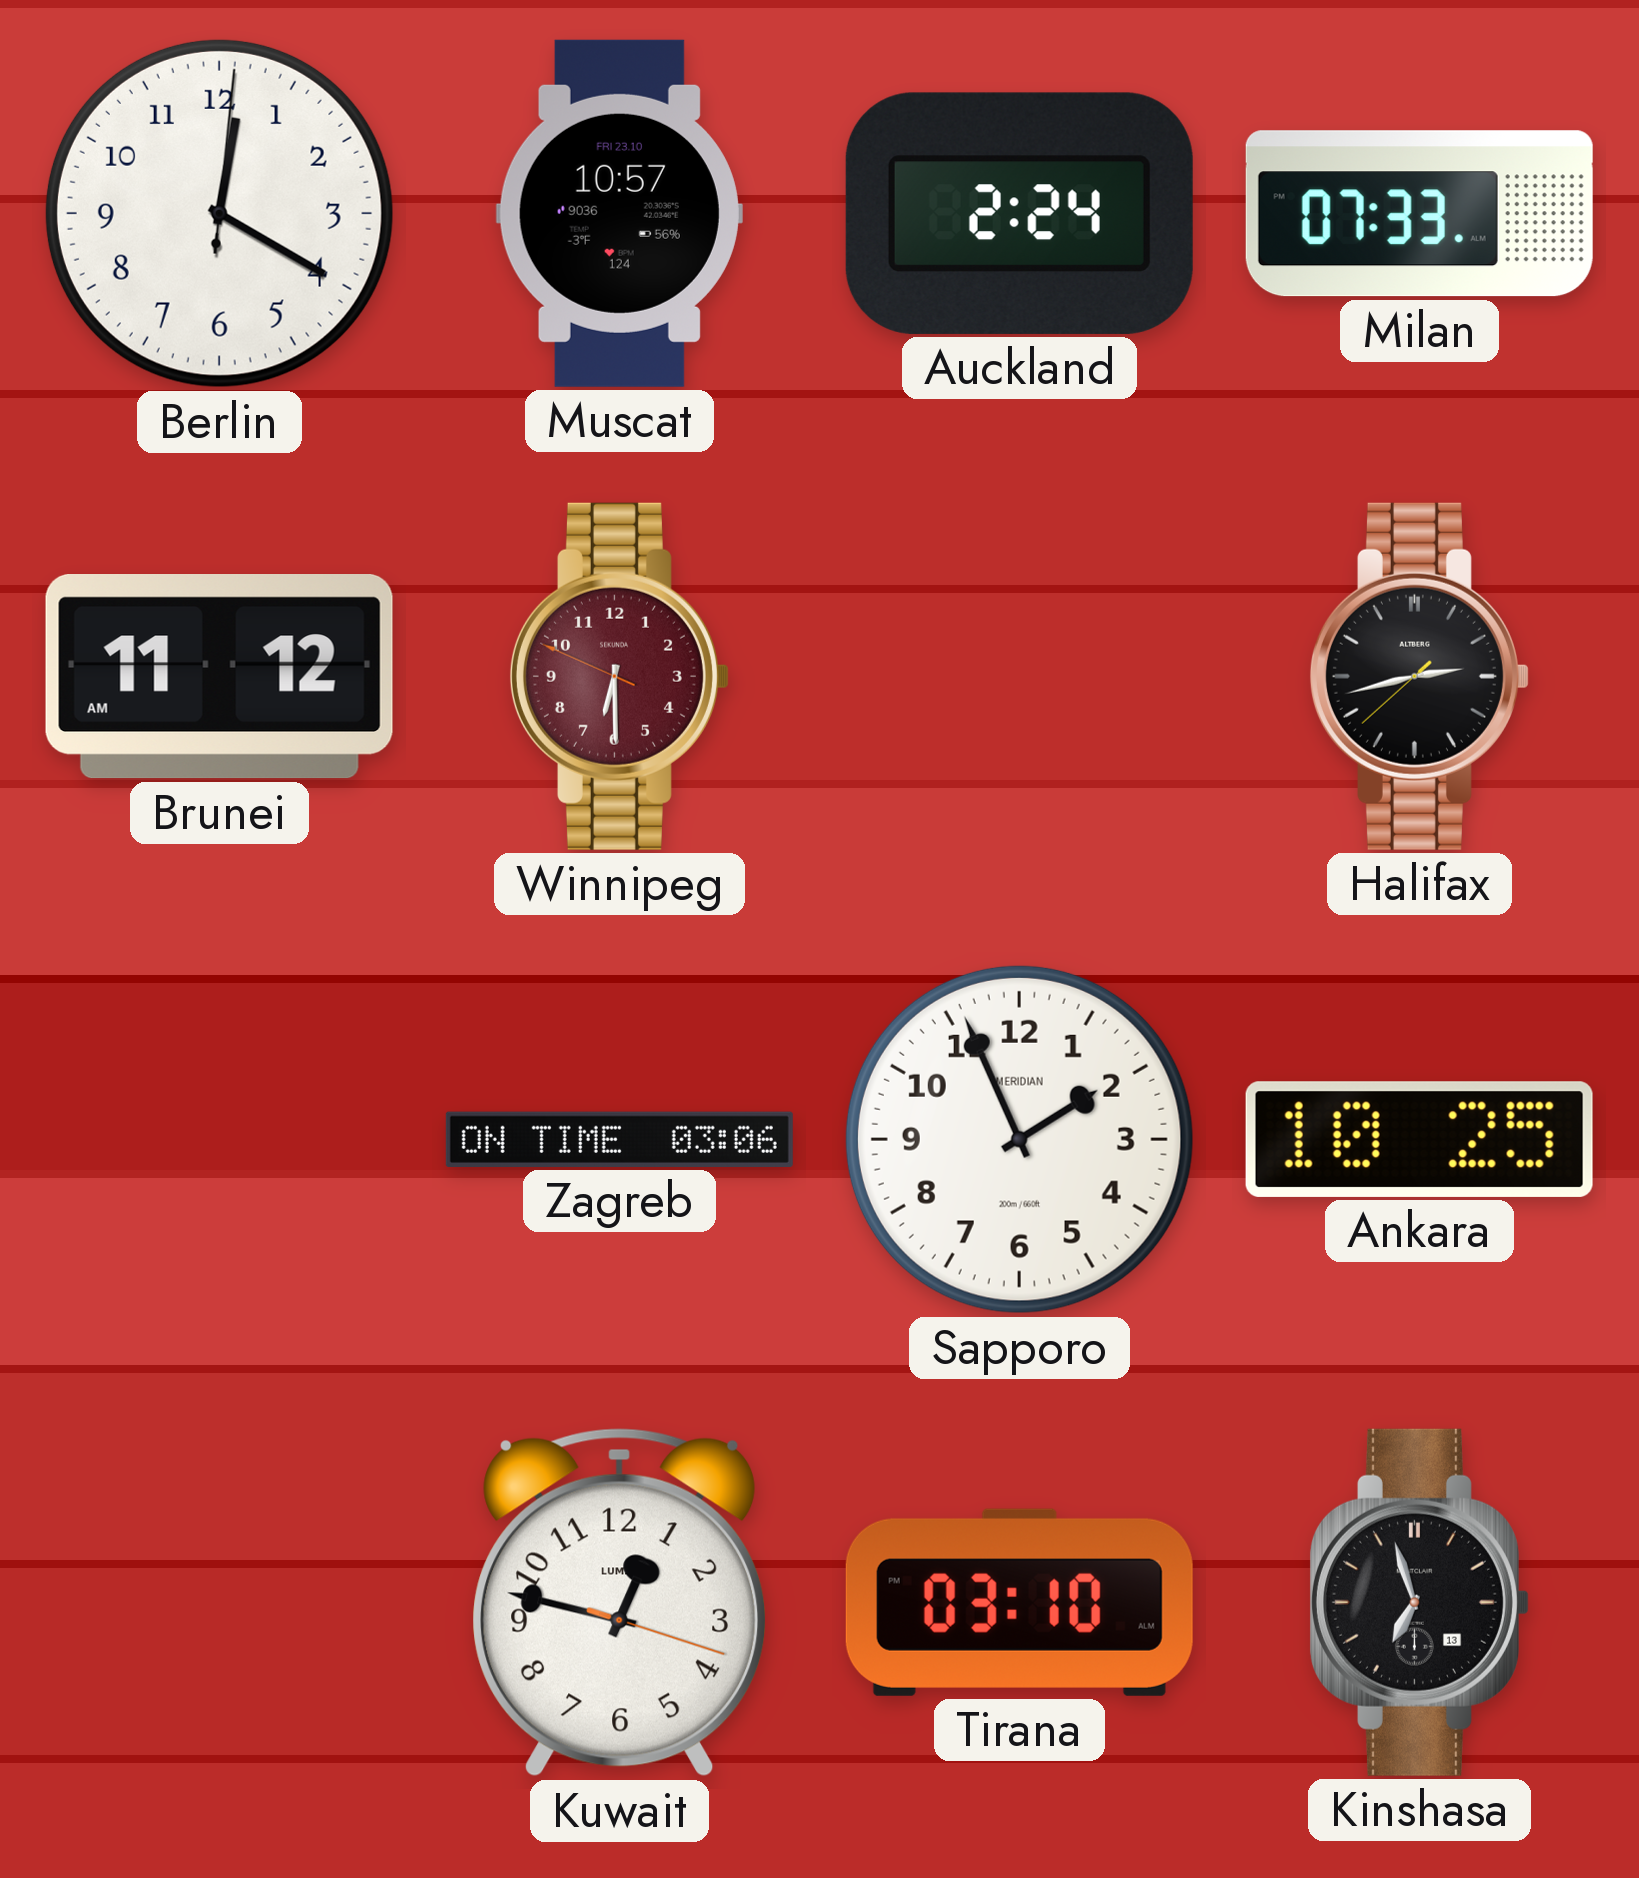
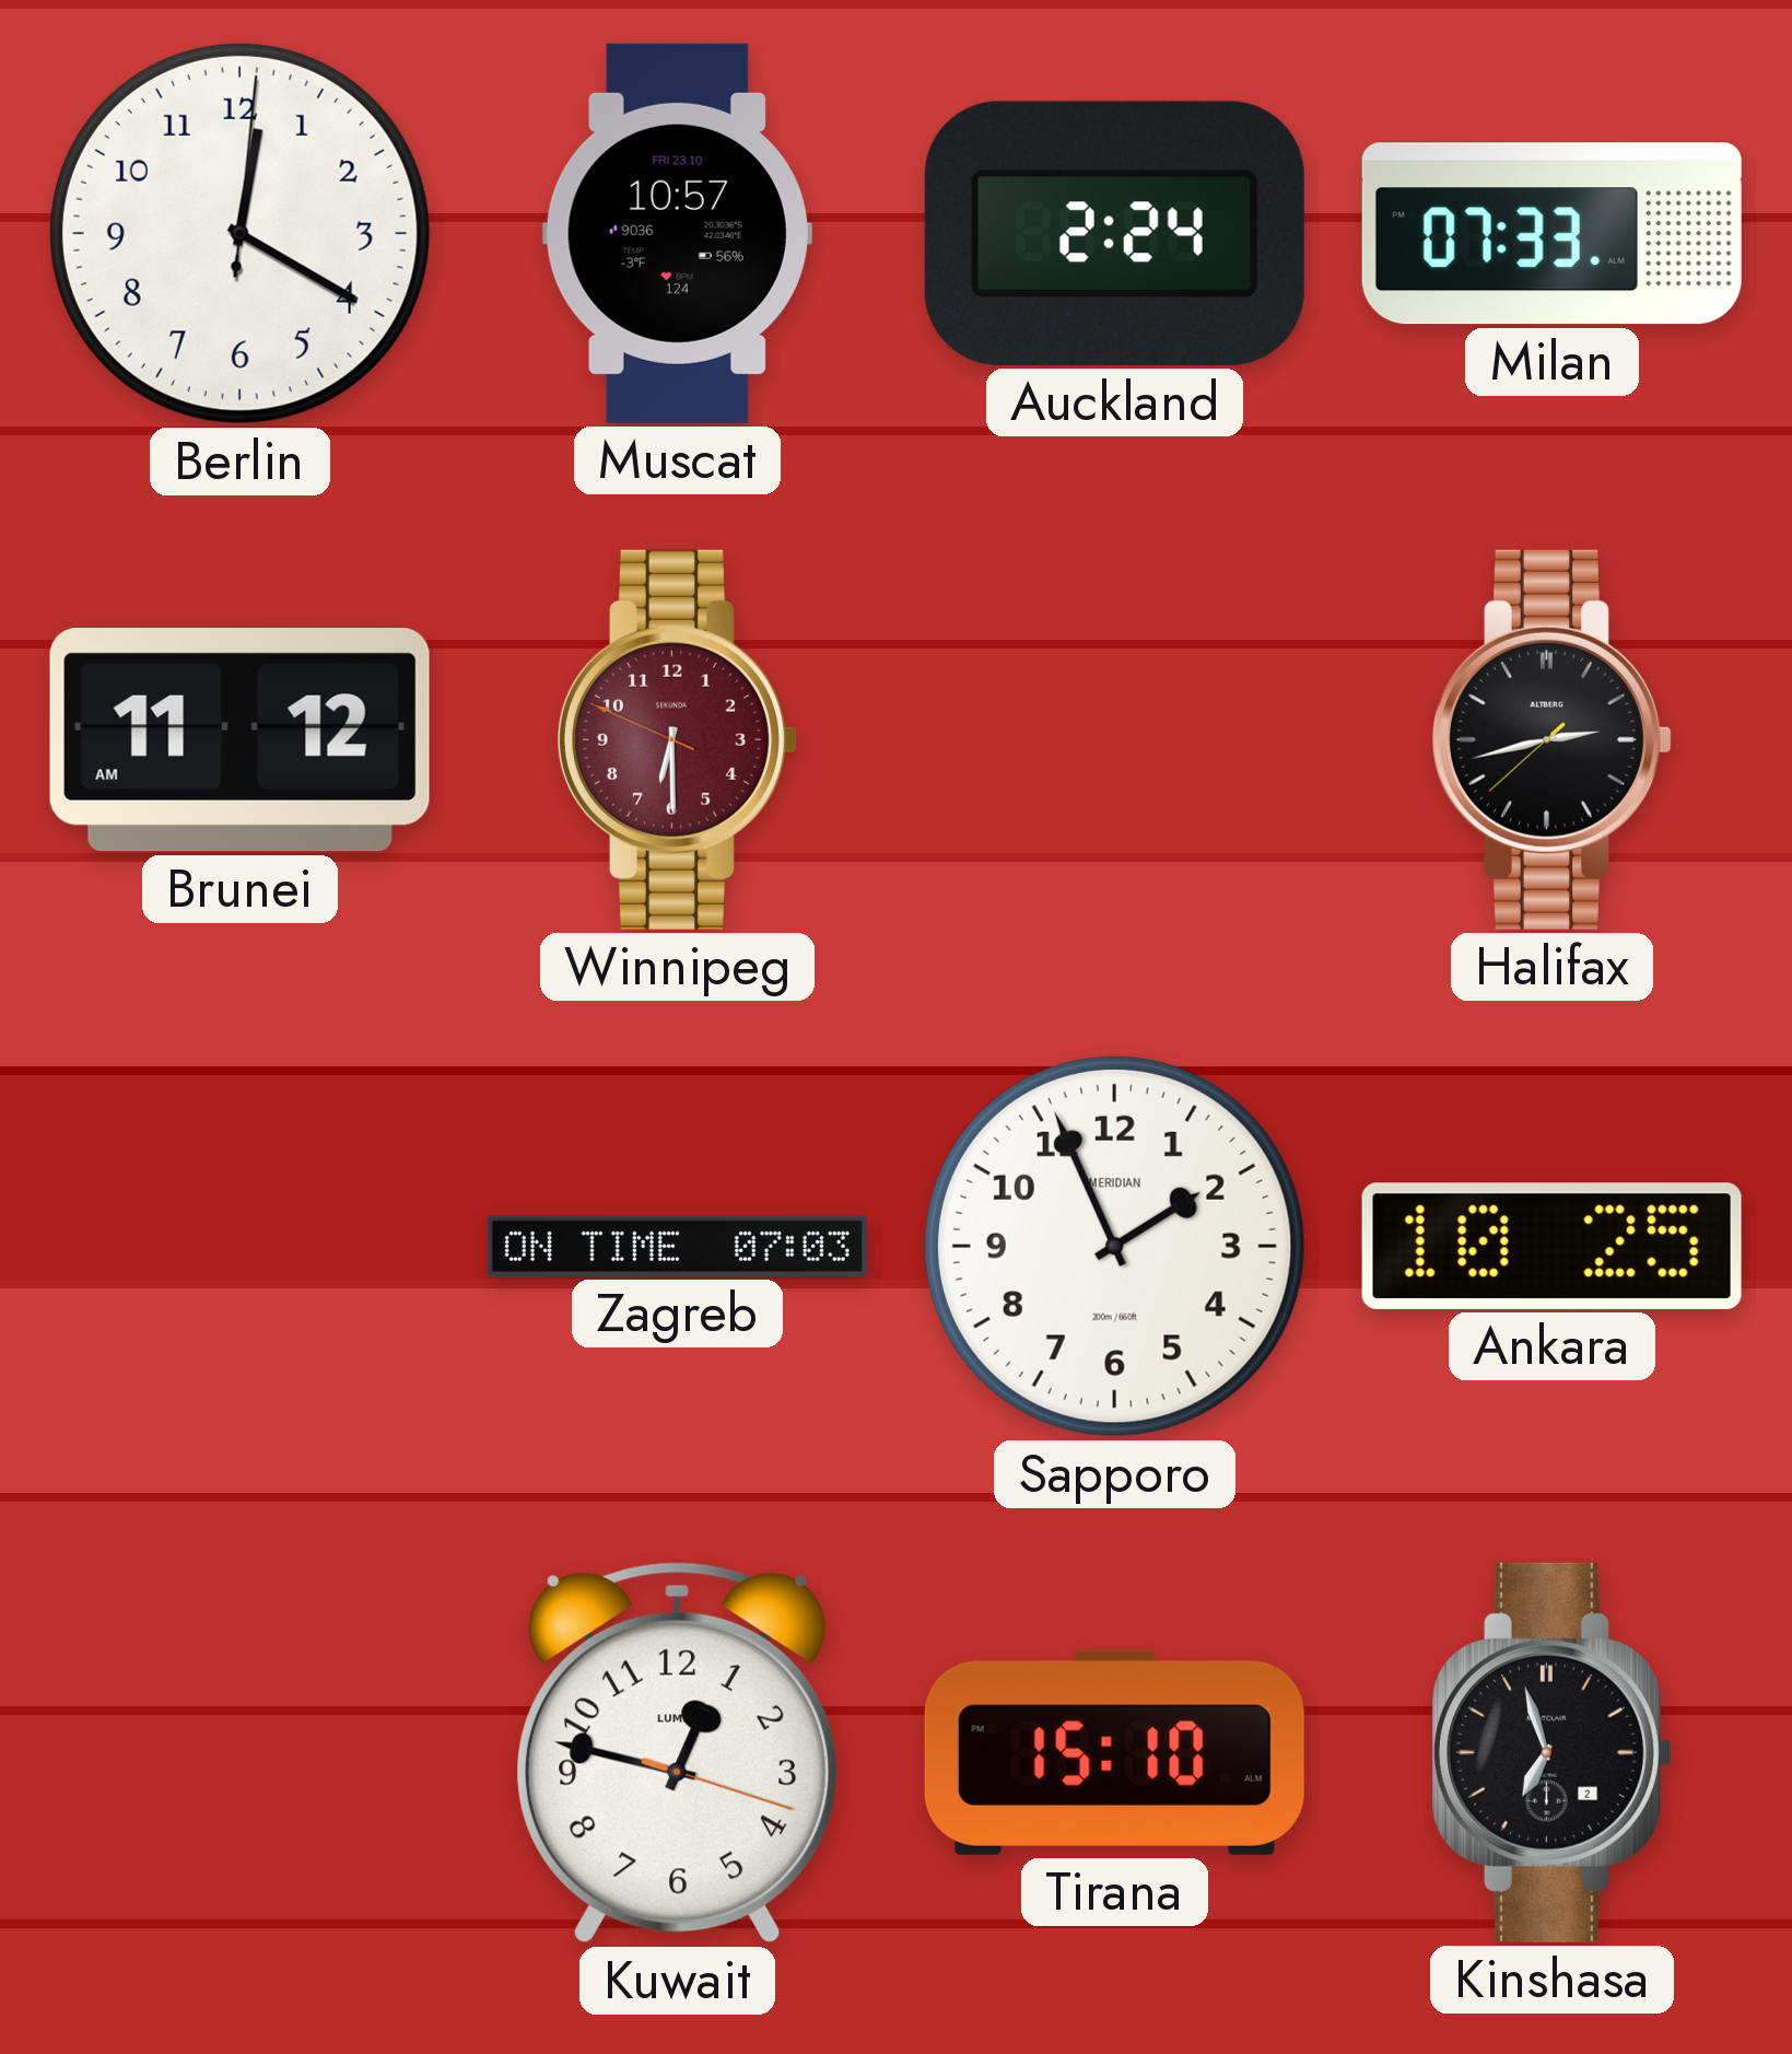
Zagreb: 03:06 -> 07:03 (677, 1246)
Tirana: 03:10 -> 15:10 (1114, 1752)
Kinshasa date: 13 -> 2 (1551, 1752)
